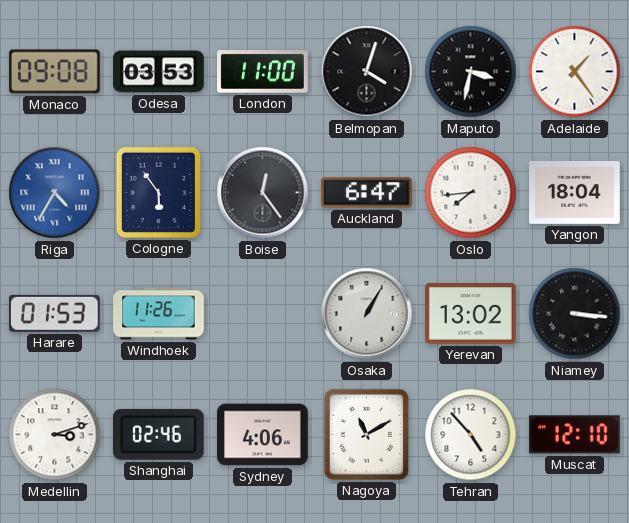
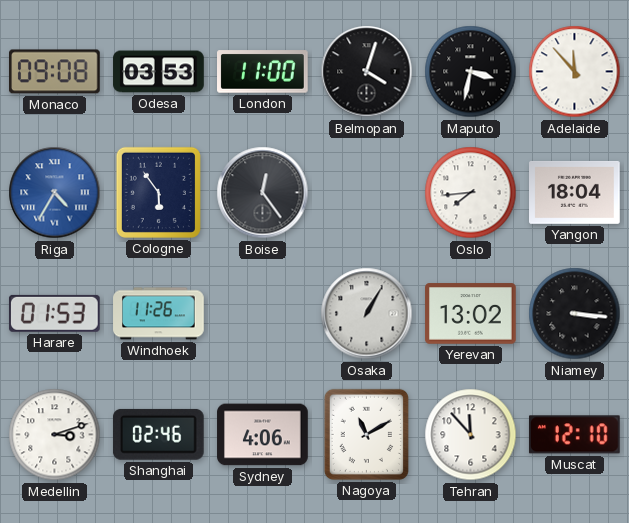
Adelaide: 1:24 -> 11:53 (575, 72)
Auckland: 6:47 -> none (367, 193)
Tehran: 4:53 -> 11:53 (471, 435)
